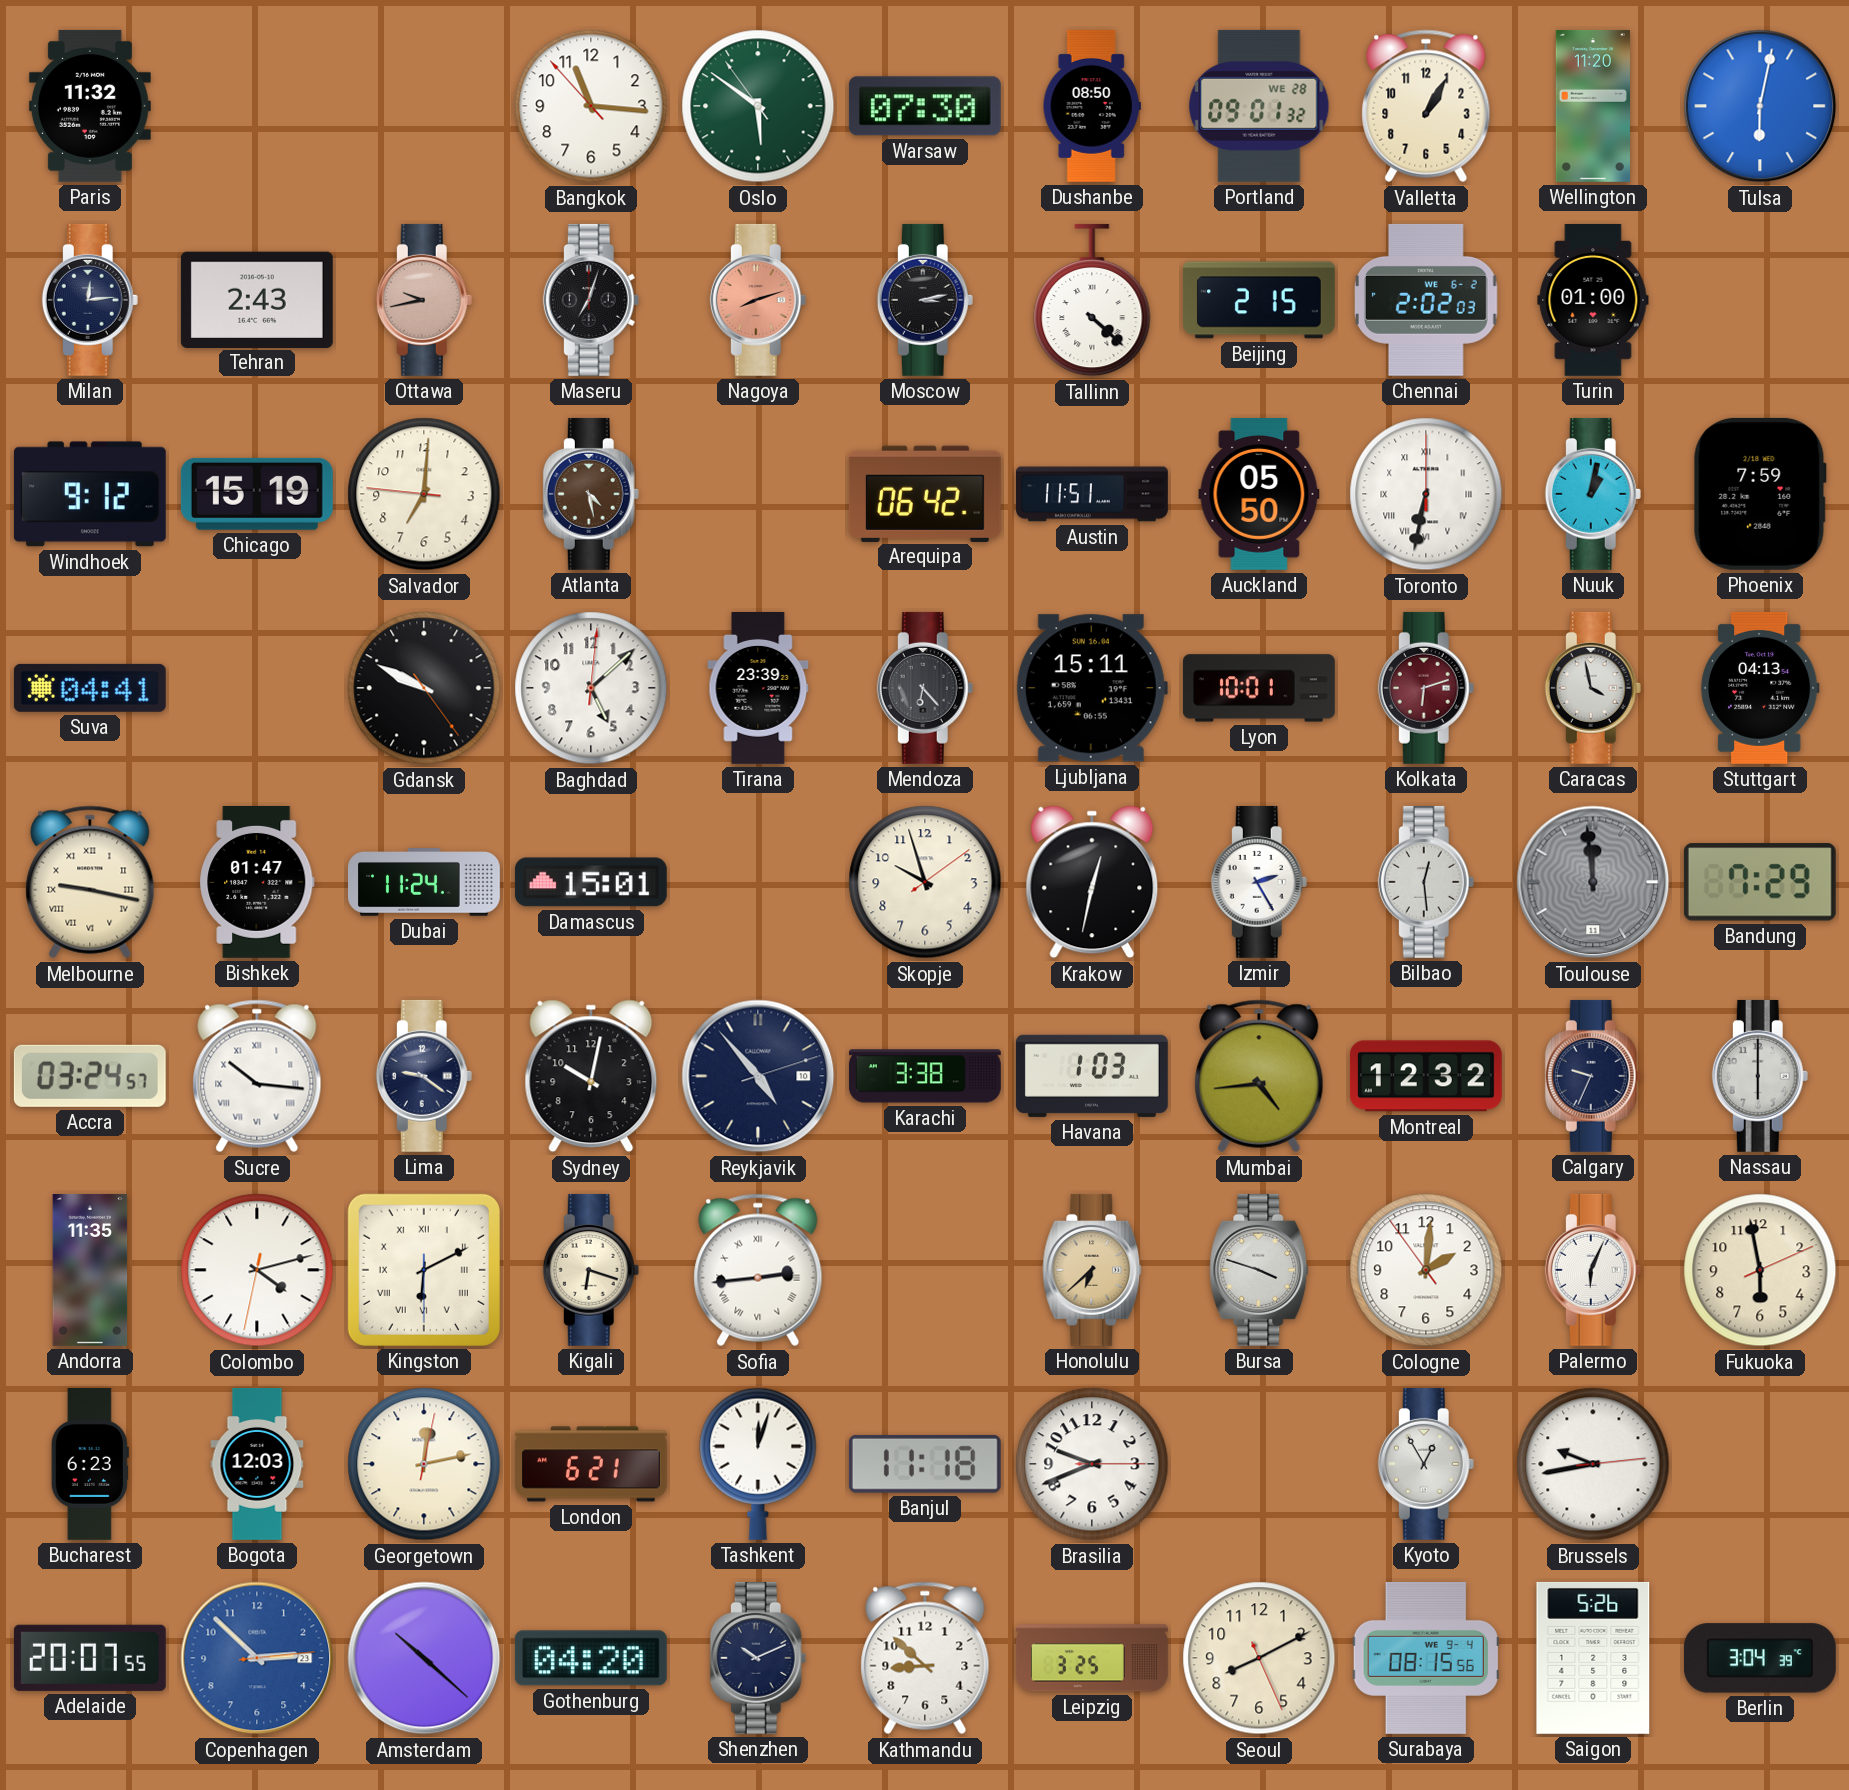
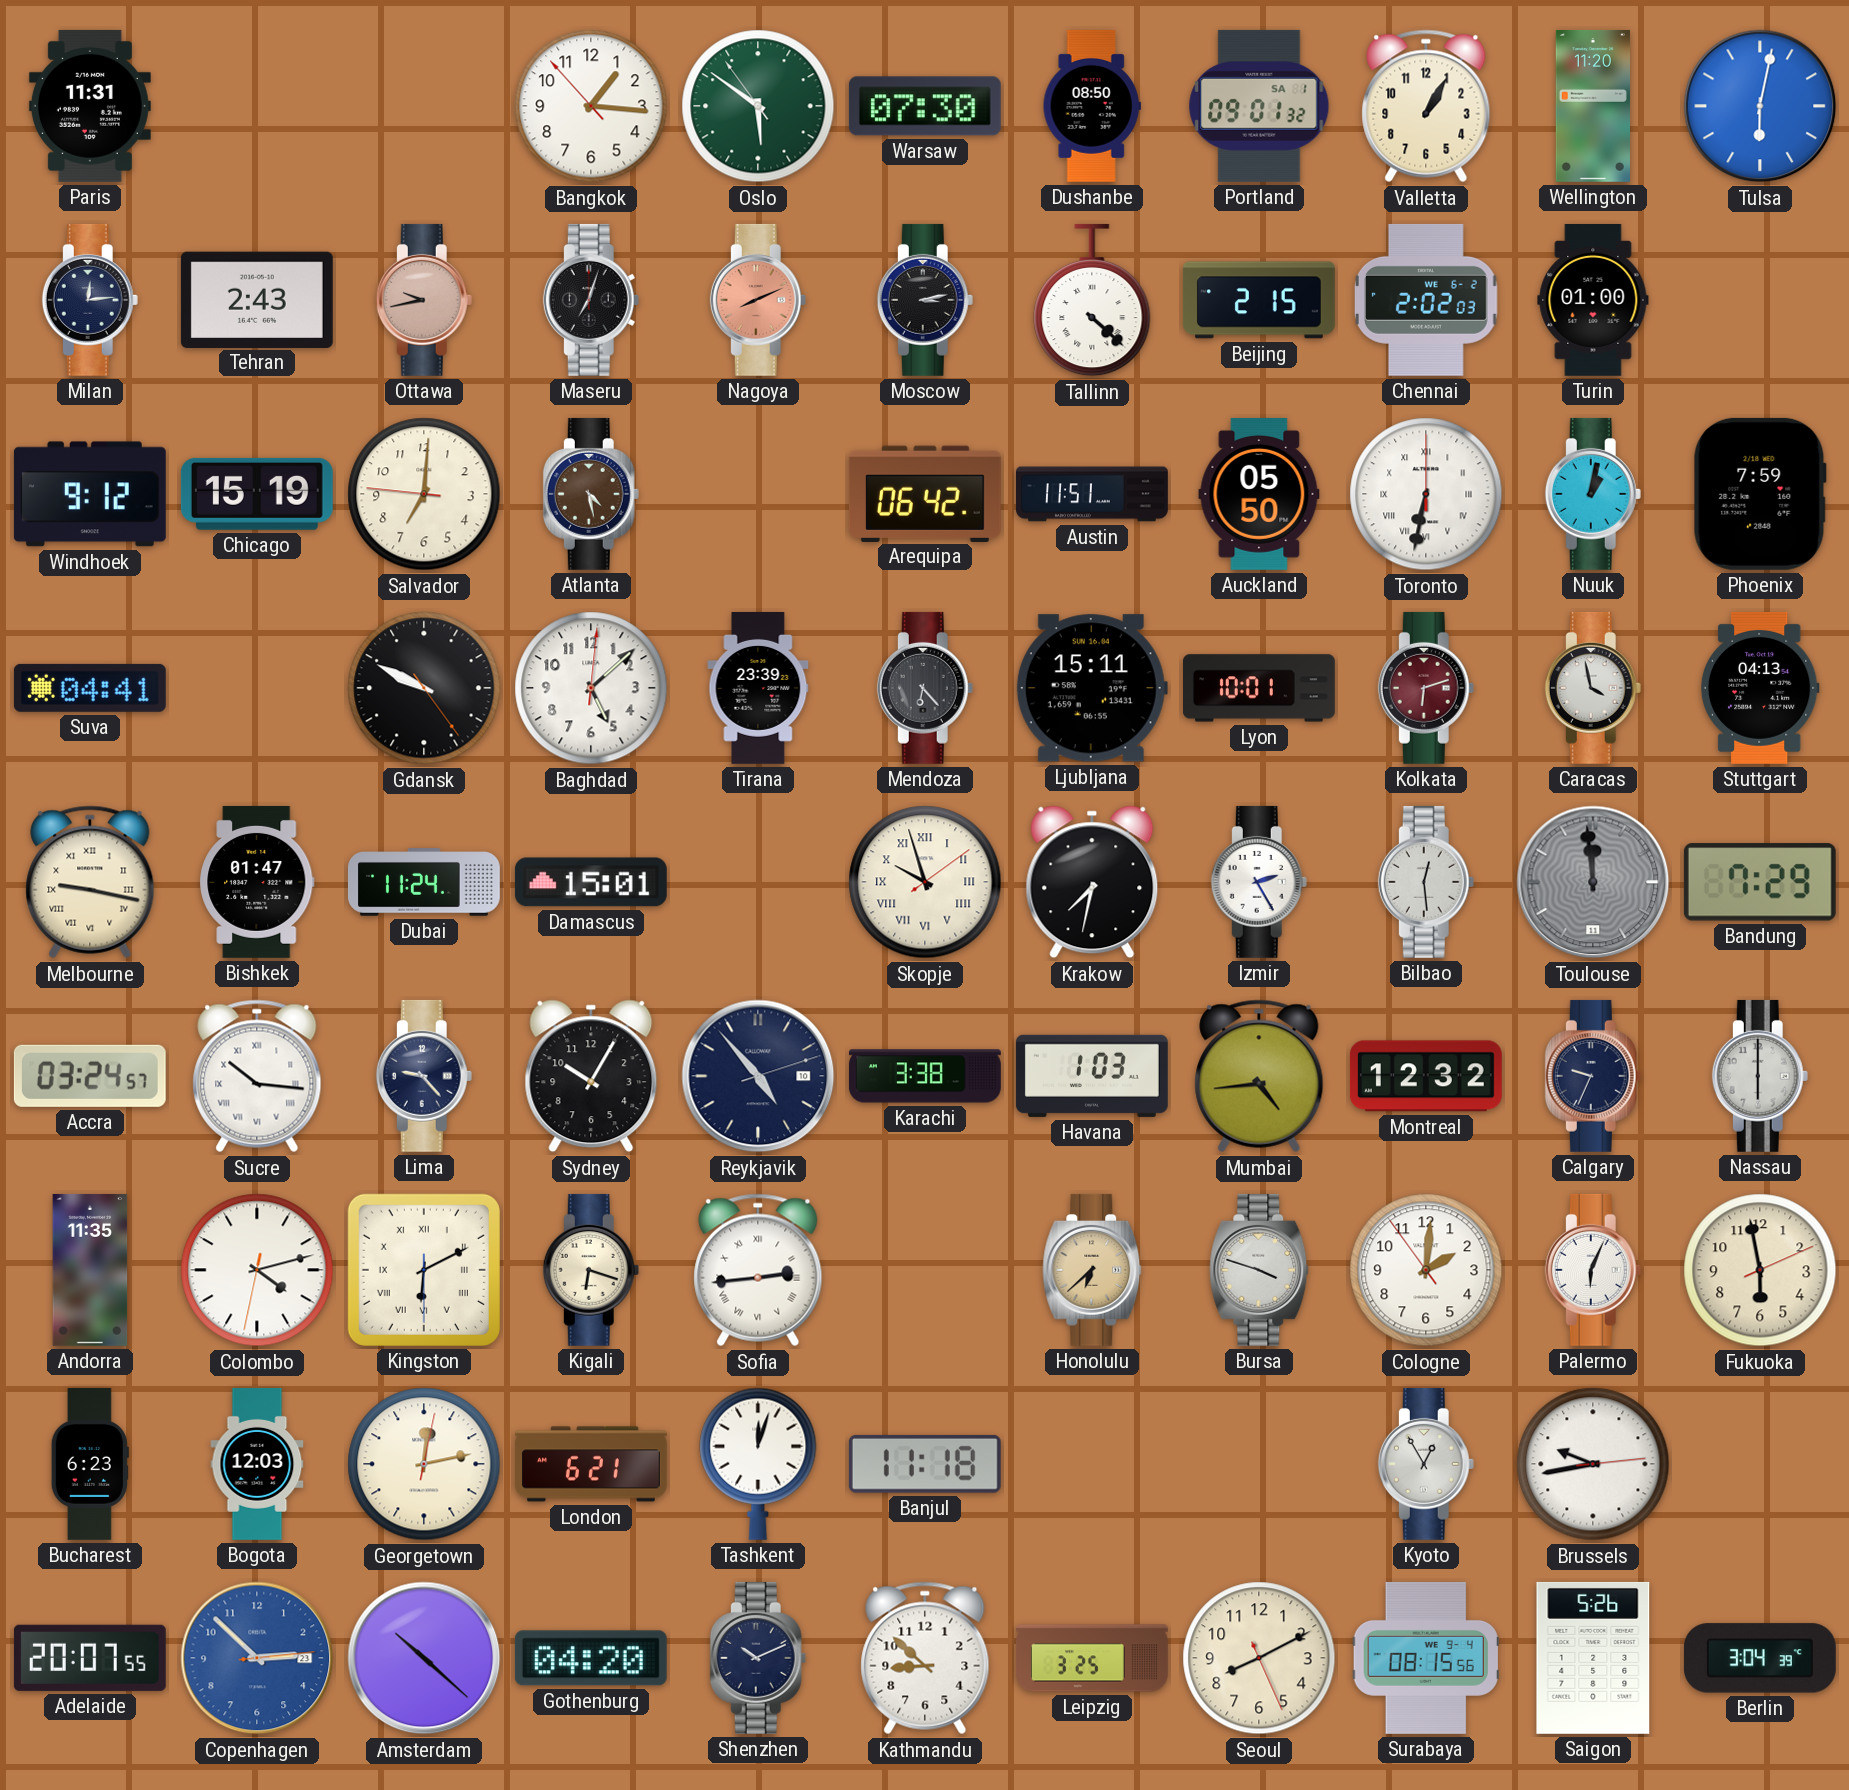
Paris: 11:32 -> 11:31 (90, 106)
Bangkok: 11:15 -> 1:15 (591, 106)
Portland date: WE 28 -> SA 1 (1259, 106)
Nagoya: 8:12 -> 8:11 (758, 300)
Skopje numerals: Arabic -> Roman (925, 882)
Krakow: 12:32 -> 7:32 (1092, 882)
Lima: 9:21 -> 9:23 (424, 1076)
Sydney: 10:02 -> 10:05 (591, 1076)
Brasilia: 9:41 -> none (1092, 1464)
